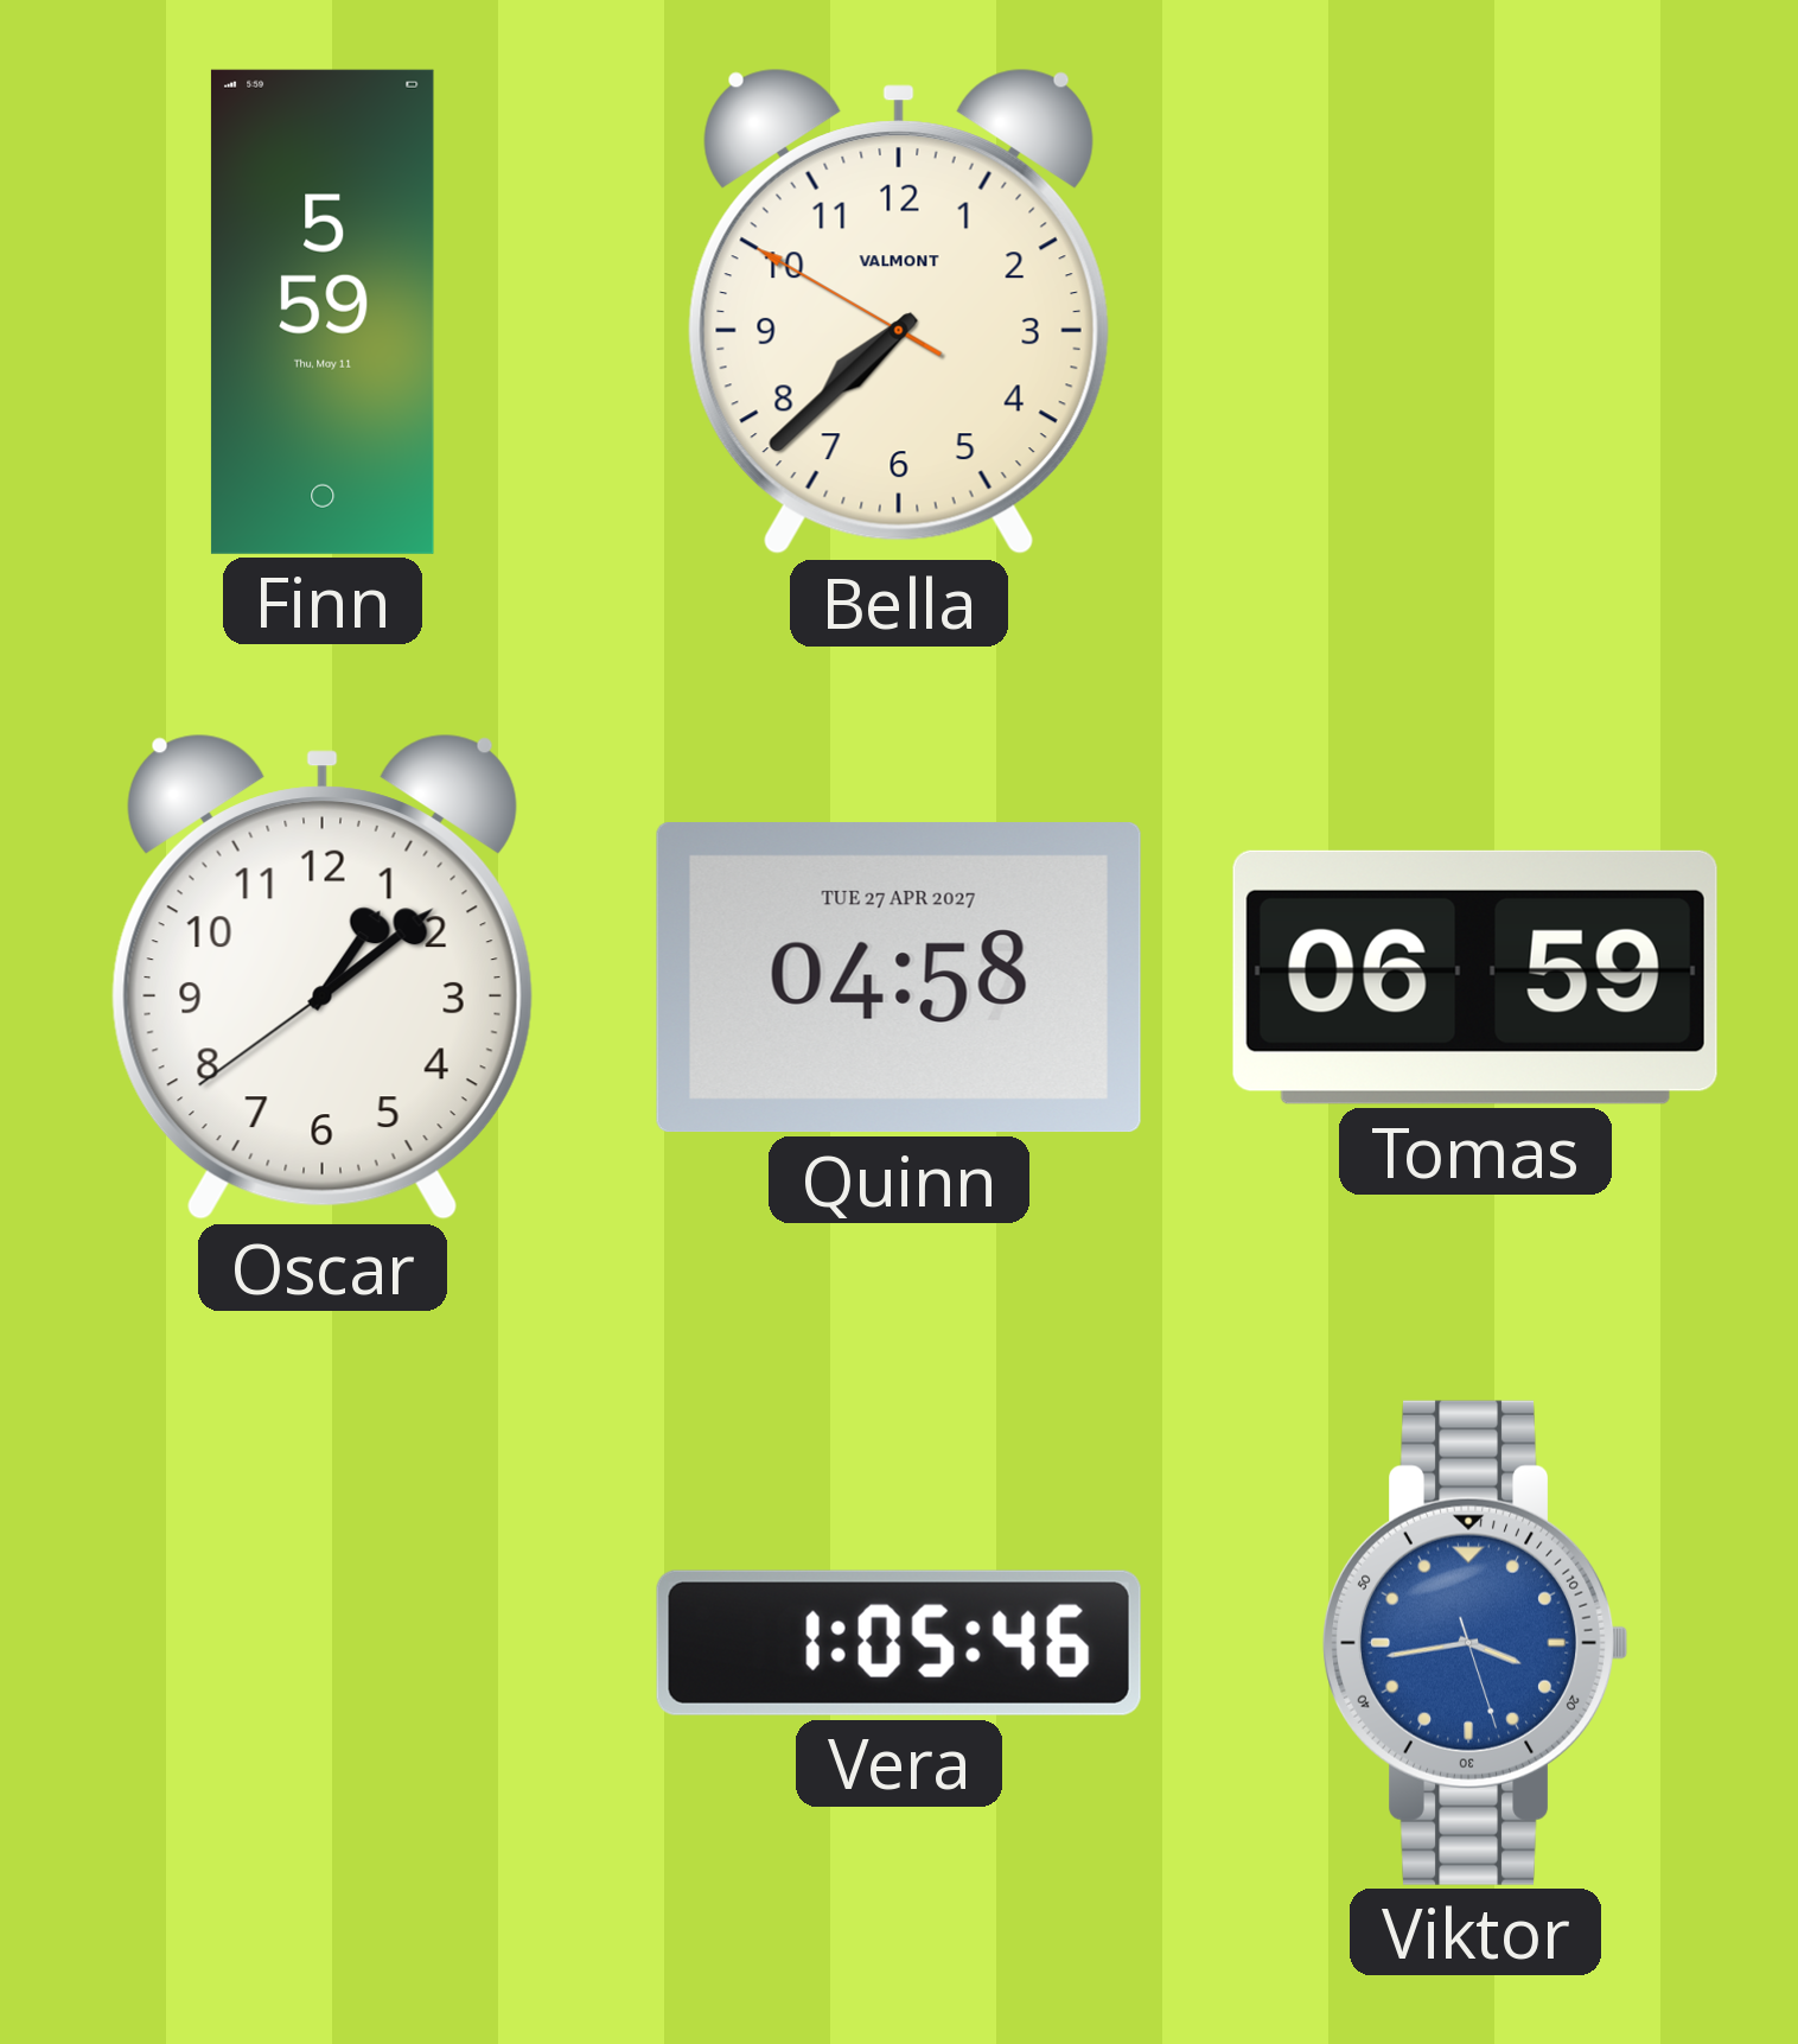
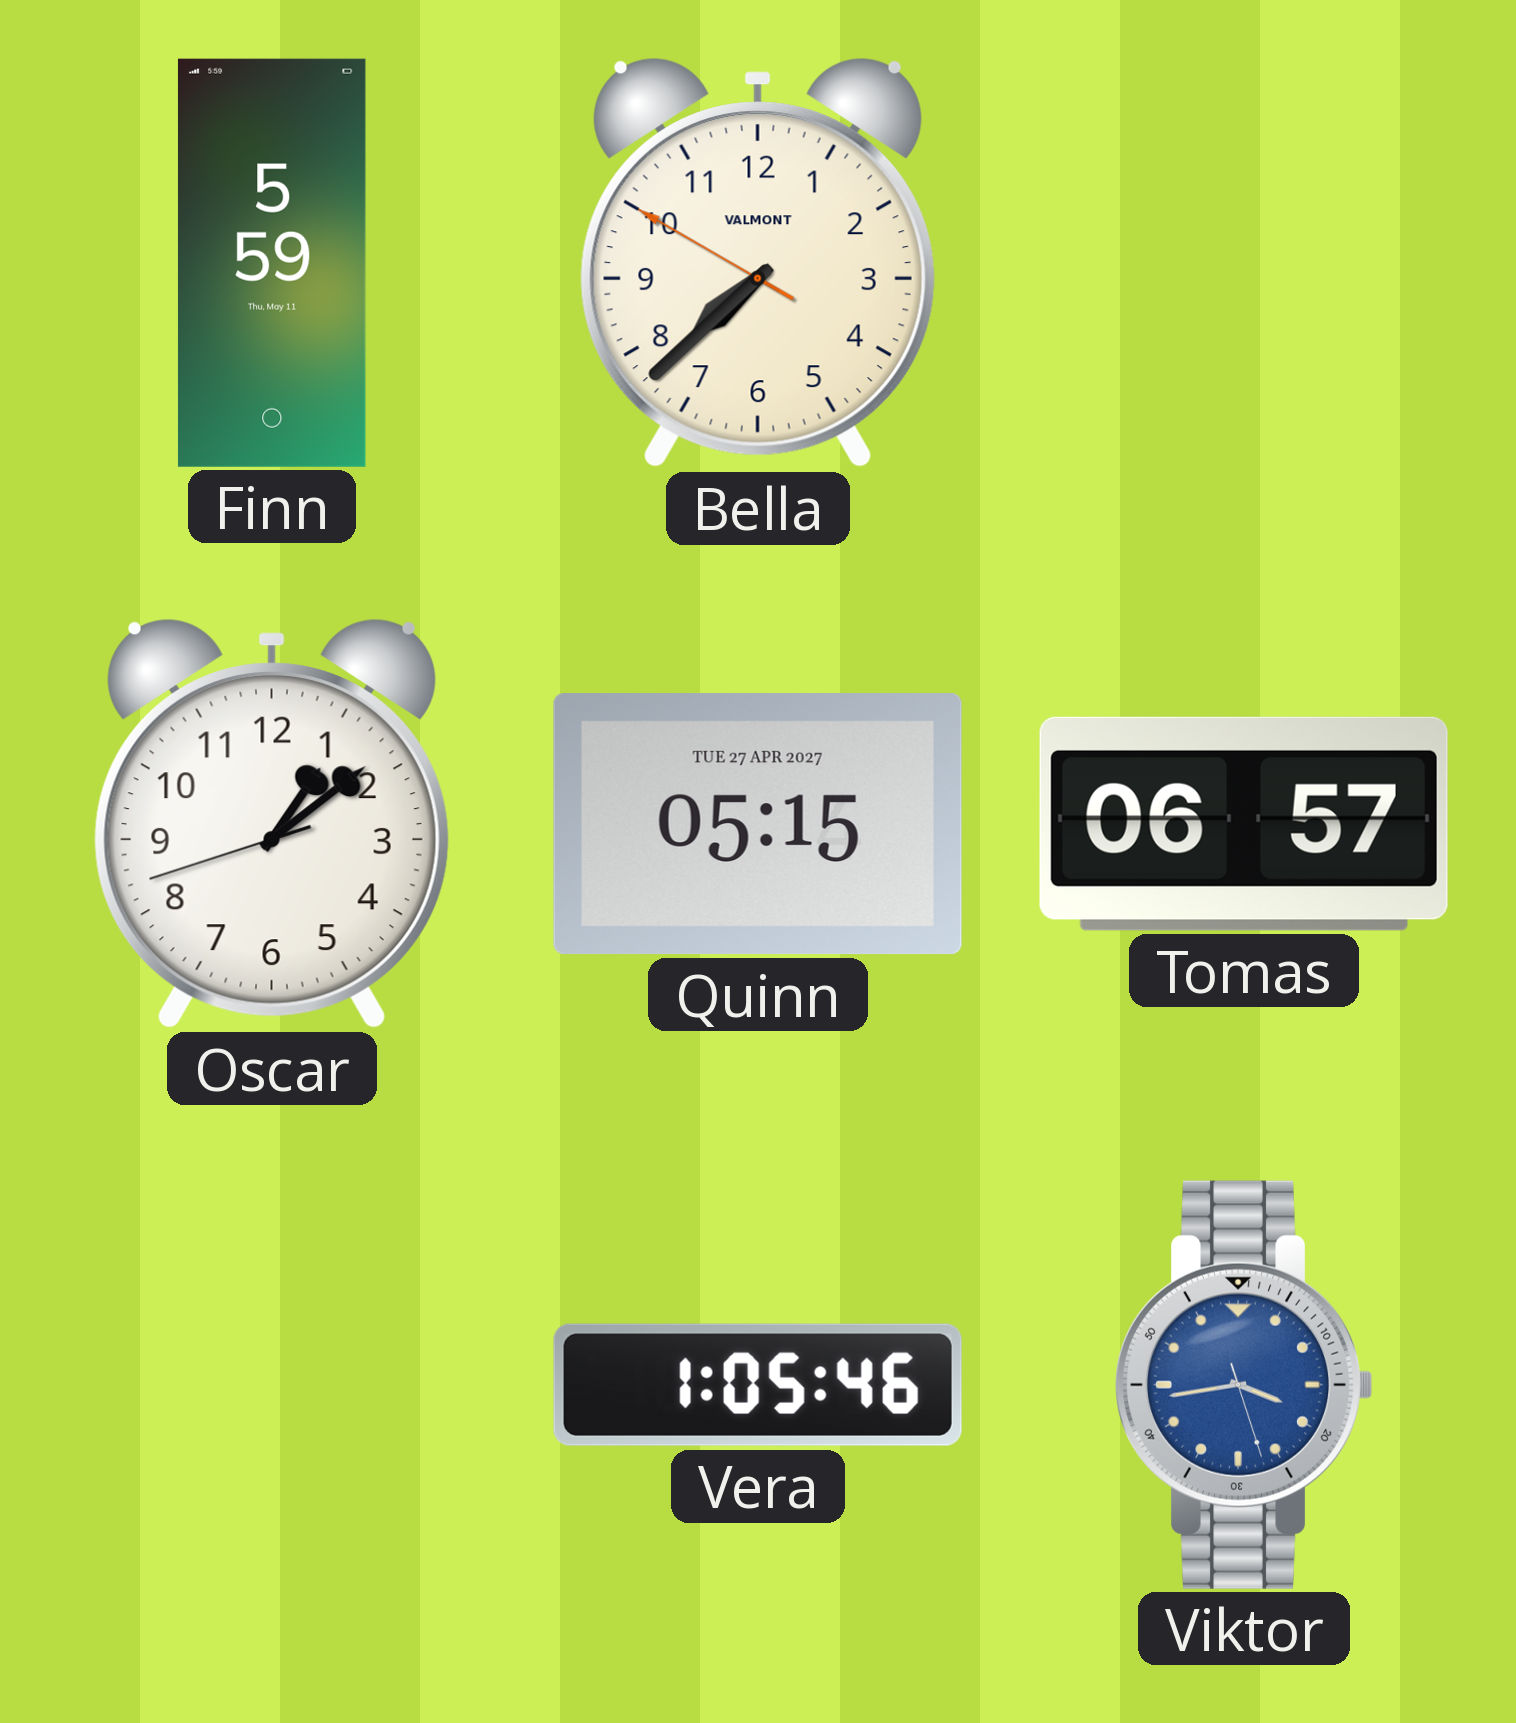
Oscar: 1:08:39 -> 1:08:42 (272, 824)
Quinn: 04:58 -> 05:15 (758, 824)
Tomas: 06:59 -> 06:57 (1244, 824)
